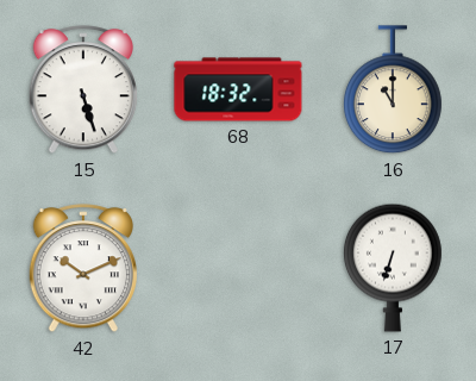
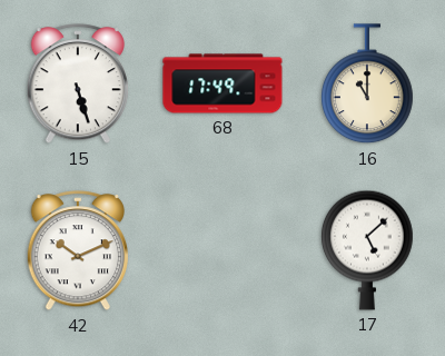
68: 18:32 -> 17:49 (222, 83)
17: 6:33 -> 5:08 (367, 250)
